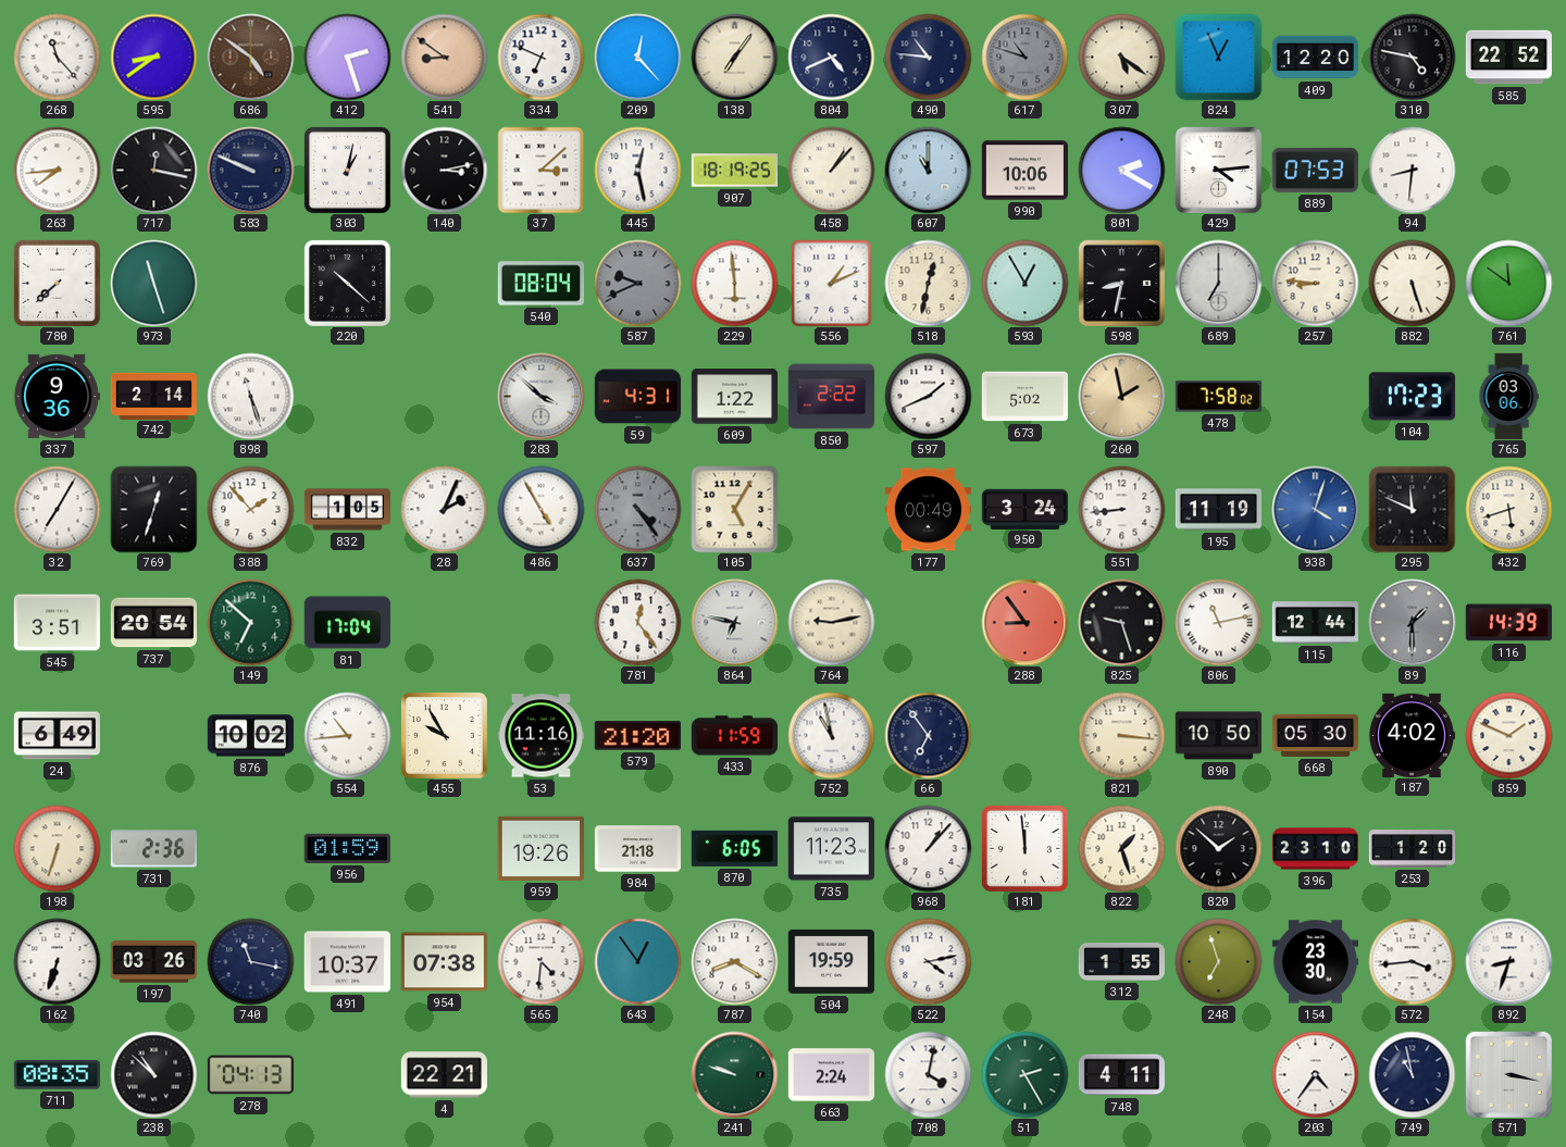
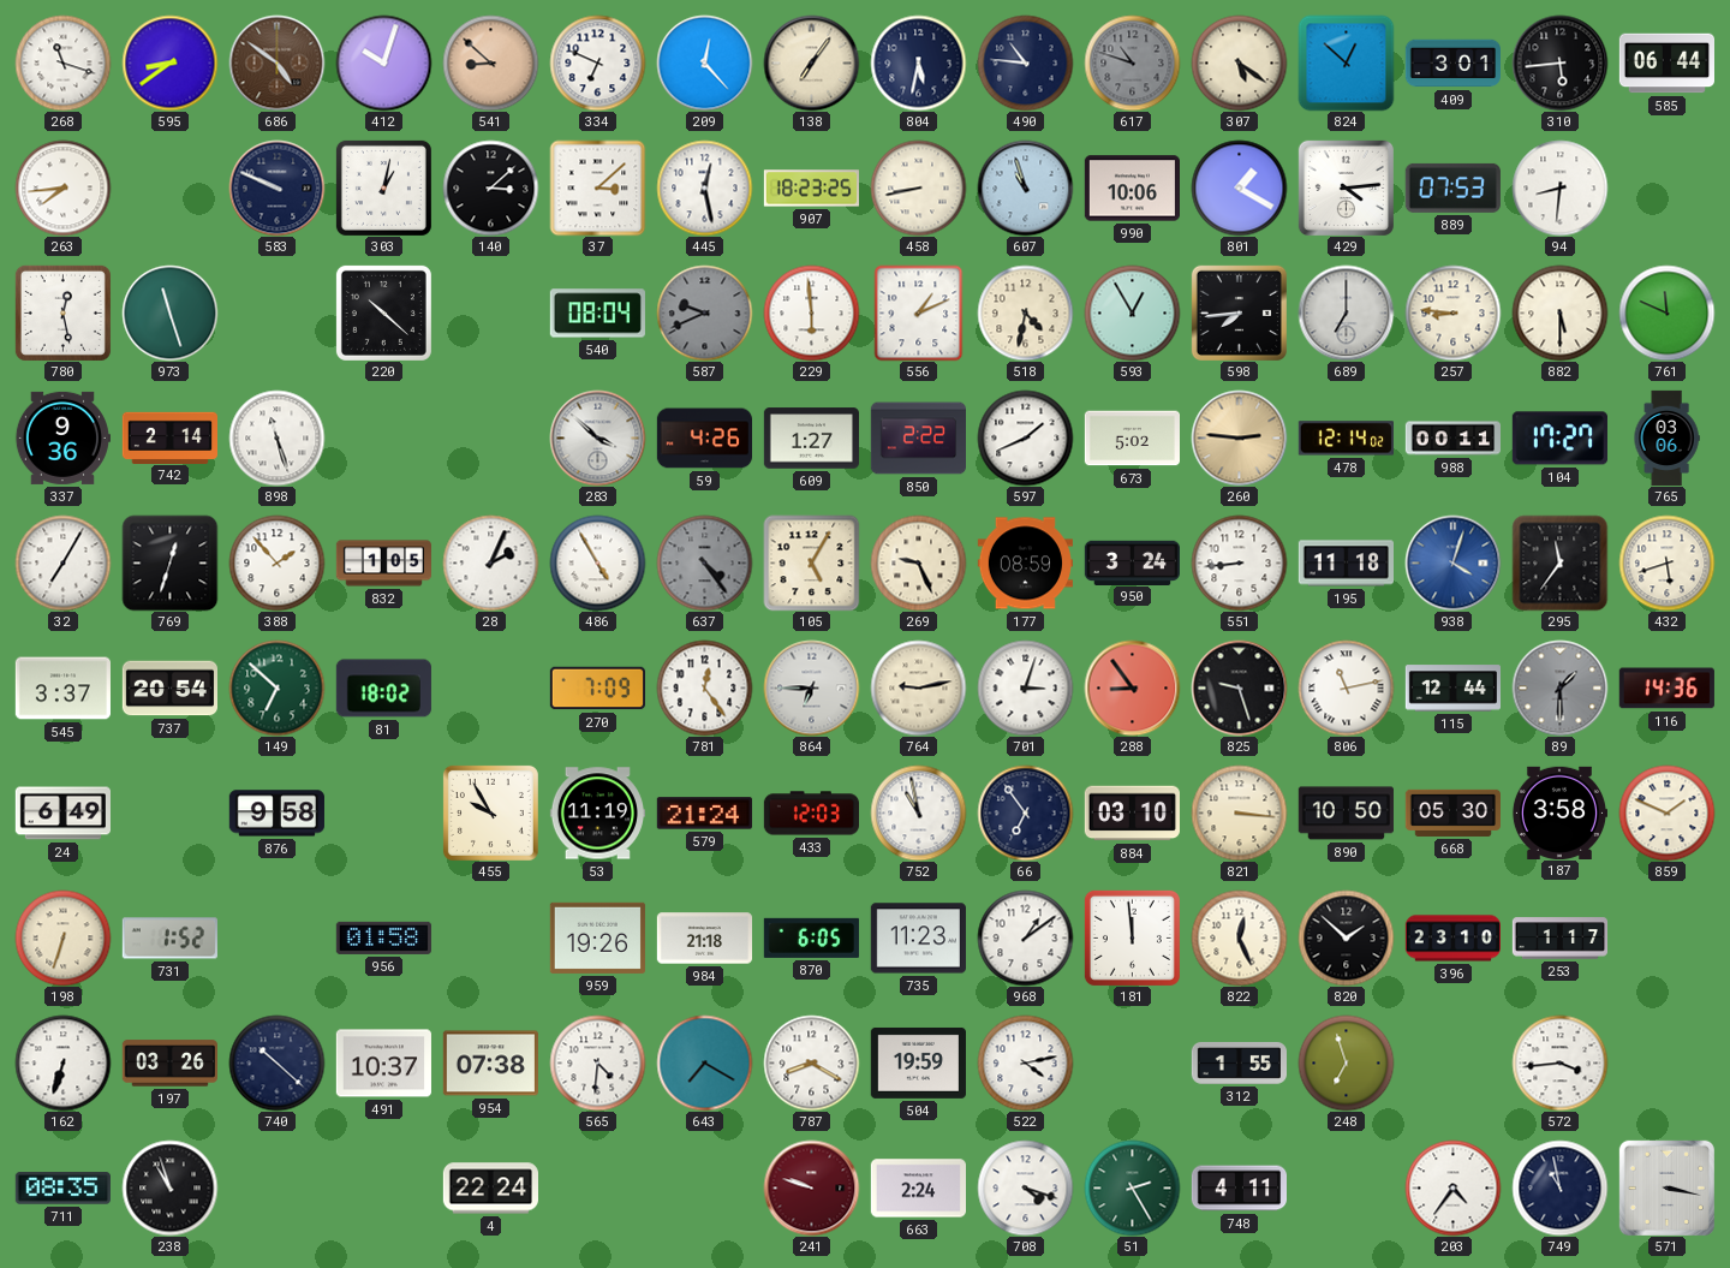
268: 11:23 -> 11:18 (62, 62)
412: 2:27 -> 10:03 (383, 62)
541: 8:51 -> 8:52 (490, 62)
804: 4:41 -> 5:32 (918, 62)
824: 12:56 -> 12:52 (1346, 62)
409: 12:20 -> 3:01 (1452, 64)
310: 4:47 -> 5:44 (1559, 62)
585: 22:52 -> 06:44 (1666, 64)
717: 12:17 -> none (153, 170)
140: 3:13 -> 3:08 (490, 187)
907: 18:19 -> 18:23 (811, 189)
458: 1:07 -> 8:43 (918, 187)
607: 11:00 -> 10:57 (1025, 187)
801: 2:20 -> 1:20 (1239, 187)
780: 7:38 -> 12:28 (62, 312)
518: 12:32 -> 4:32 (1025, 312)
598: 8:32 -> 7:44 (1239, 312)
882: 5:27 -> 5:30 (1559, 312)
761: 11:51 -> 11:49 (1666, 312)
59: 4:31 -> 4:26 (704, 439)
609: 1:22 -> 1:27 (811, 439)
260: 1:58 -> 2:46 (1239, 437)
478: 7:58 -> 12:14 (1346, 439)
988: none -> 00:11 (1452, 439)
104: 17:23 -> 17:27 (1559, 439)
269: none -> 9:26 (918, 562)
177: 00:49 -> 08:59 (1025, 564)
195: 11:19 -> 11:18 (1346, 564)
295: 11:49 -> 11:36 (1559, 562)
545: 3:51 -> 3:37 (62, 689)
81: 17:04 -> 18:02 (383, 689)
270: none -> 7:09 (597, 689)
864: 6:47 -> 6:45 (811, 687)
701: none -> 3:03 (1025, 687)
116: 14:39 -> 14:36 (1666, 689)
876: 10:02 -> 9:58 (276, 814)
554: 10:44 -> none (347, 735)
53: 11:16 -> 11:19 (597, 814)
579: 21:20 -> 21:24 (704, 814)
433: 11:59 -> 12:03 (811, 814)
884: none -> 03:10 (1132, 814)
187: 4:02 -> 3:58 (1559, 812)
731: 2:36 -> 1:52 (169, 939)
956: 01:59 -> 01:58 (383, 937)
968: 1:07 -> 1:09 (1025, 937)
822: 1:27 -> 12:26 (1239, 937)
253: 1:20 -> 1:17 (1559, 939)
740: 11:17 -> 10:22 (276, 1062)
643: 12:54 -> 7:20 (704, 1062)
154: 23:30 -> none (1315, 962)
892: 8:33 -> none (1508, 961)
238: 10:52 -> 10:57 (169, 1187)
278: 04:13 -> none (250, 1075)
4: 22:21 -> 22:24 (490, 1189)
241 dial: green -> burgundy (811, 1187)
708: 4:02 -> 4:18 (1025, 1187)
